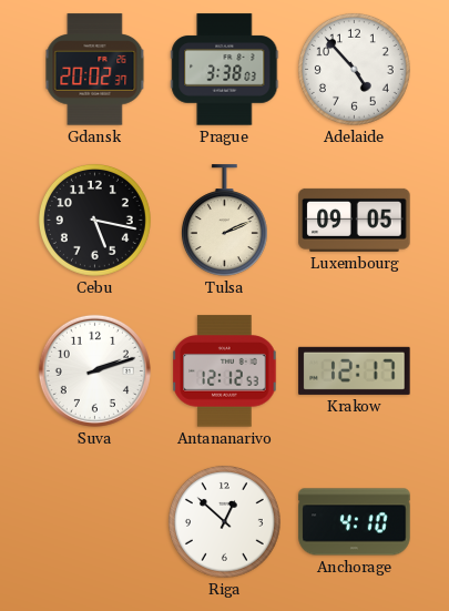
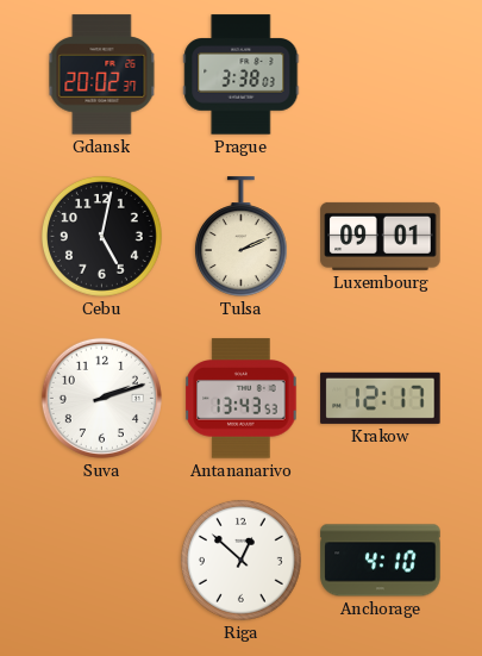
Adelaide: 4:53 -> none (354, 69)
Cebu: 5:17 -> 5:02 (101, 236)
Luxembourg: 09:05 -> 09:01 (381, 236)
Antananarivo: 12:12 -> 13:43 (242, 399)
